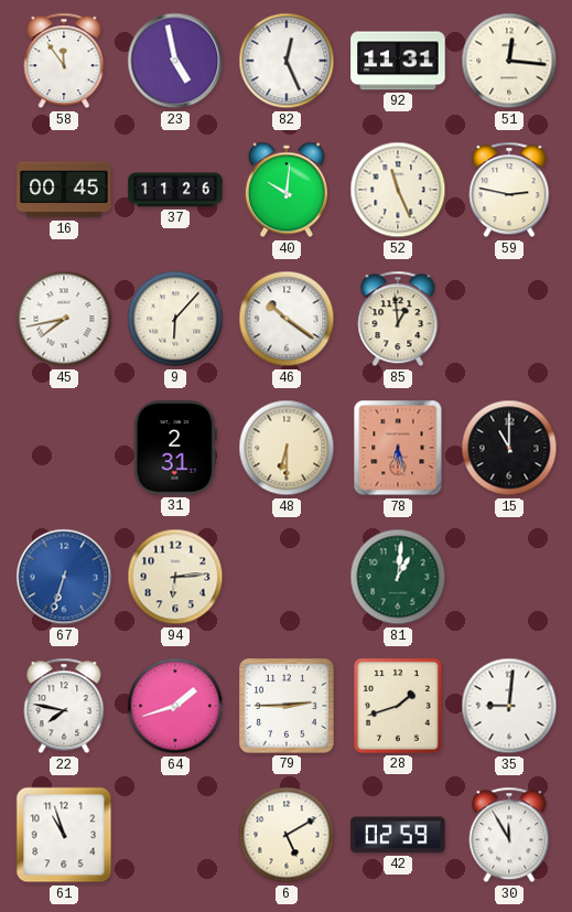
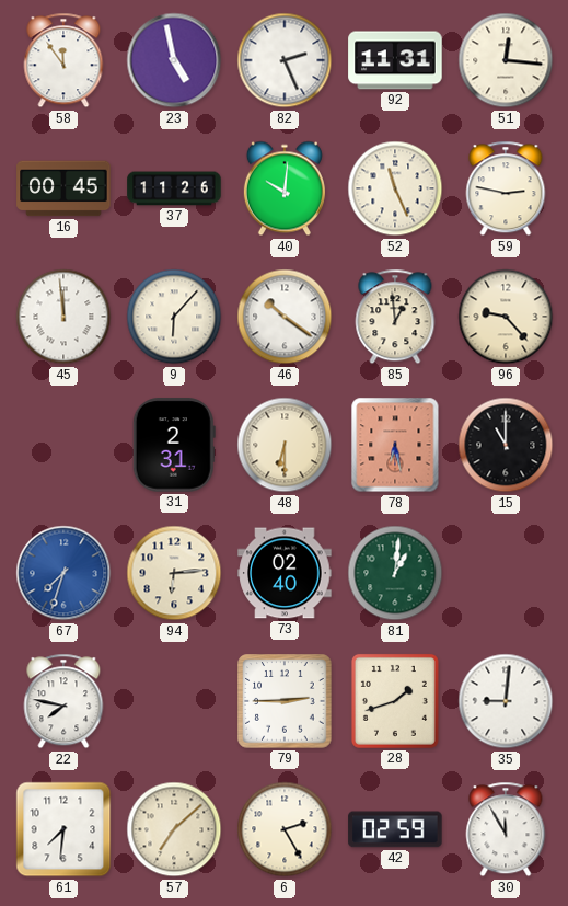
82: 12:26 -> 2:26 (285, 60)
45: 7:43 -> 11:59 (63, 317)
96: none -> 9:23 (506, 317)
67: 6:33 -> 7:33 (63, 573)
73: none -> 02:40 (285, 573)
64: 1:42 -> none (175, 706)
61: 10:57 -> 7:31 (63, 829)
57: none -> 7:08 (174, 829)
6: 5:10 -> 2:25 (285, 829)
